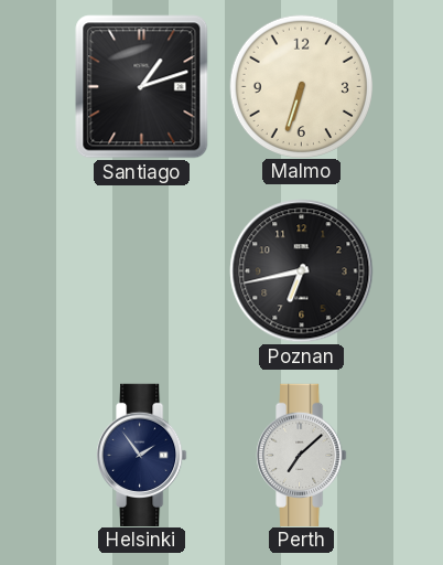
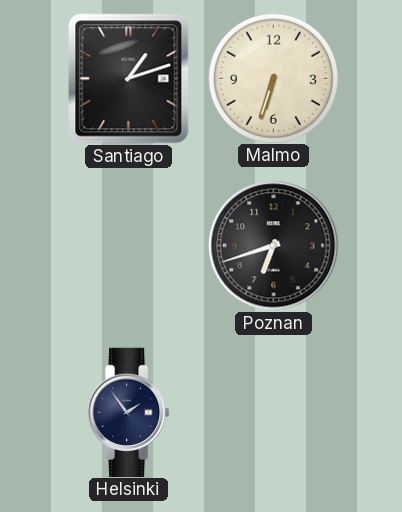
Poznan: 6:43 -> 6:42 (274, 246)
Perth: 7:08 -> none (302, 455)
